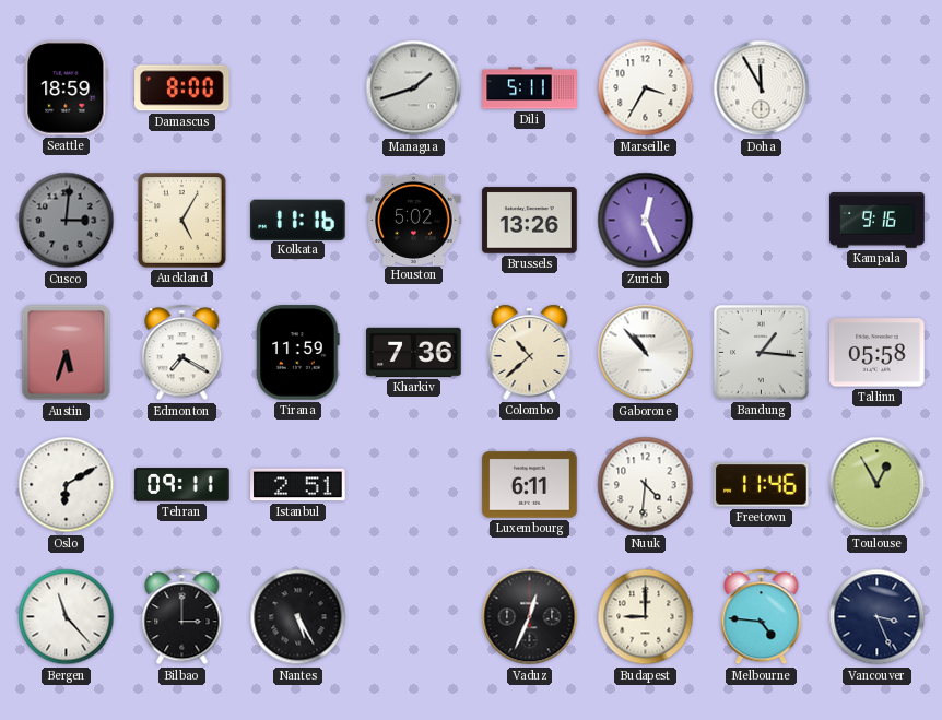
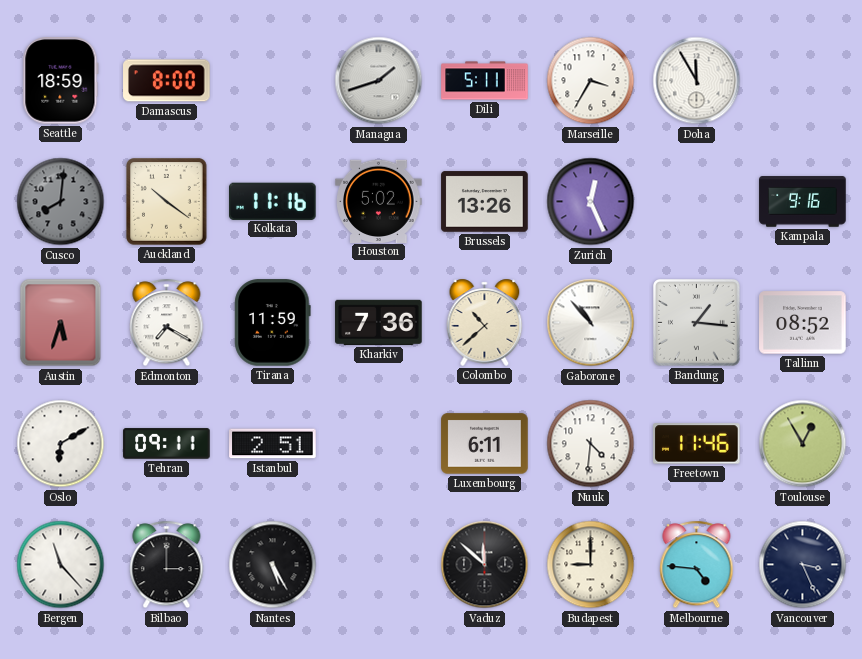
Cusco: 3:01 -> 8:01 (61, 202)
Auckland: 5:05 -> 10:21 (167, 202)
Tallinn: 05:58 -> 08:52 (803, 323)
Vaduz: 12:34 -> 11:52 (485, 565)
